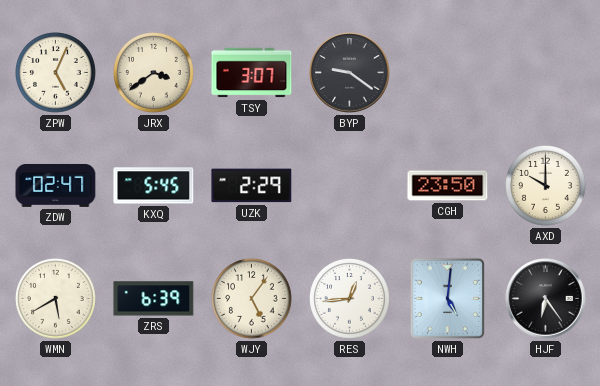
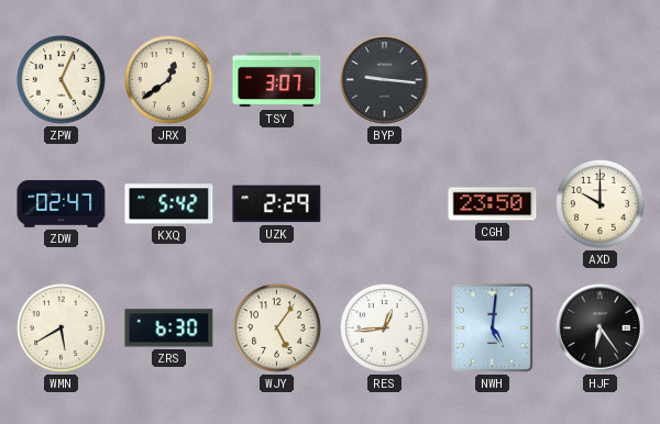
JRX: 3:39 -> 12:39 (169, 80)
BYP: 9:21 -> 9:16 (385, 80)
KXQ: 5:45 -> 5:42 (169, 204)
ZRS: 6:39 -> 6:30 (169, 328)
